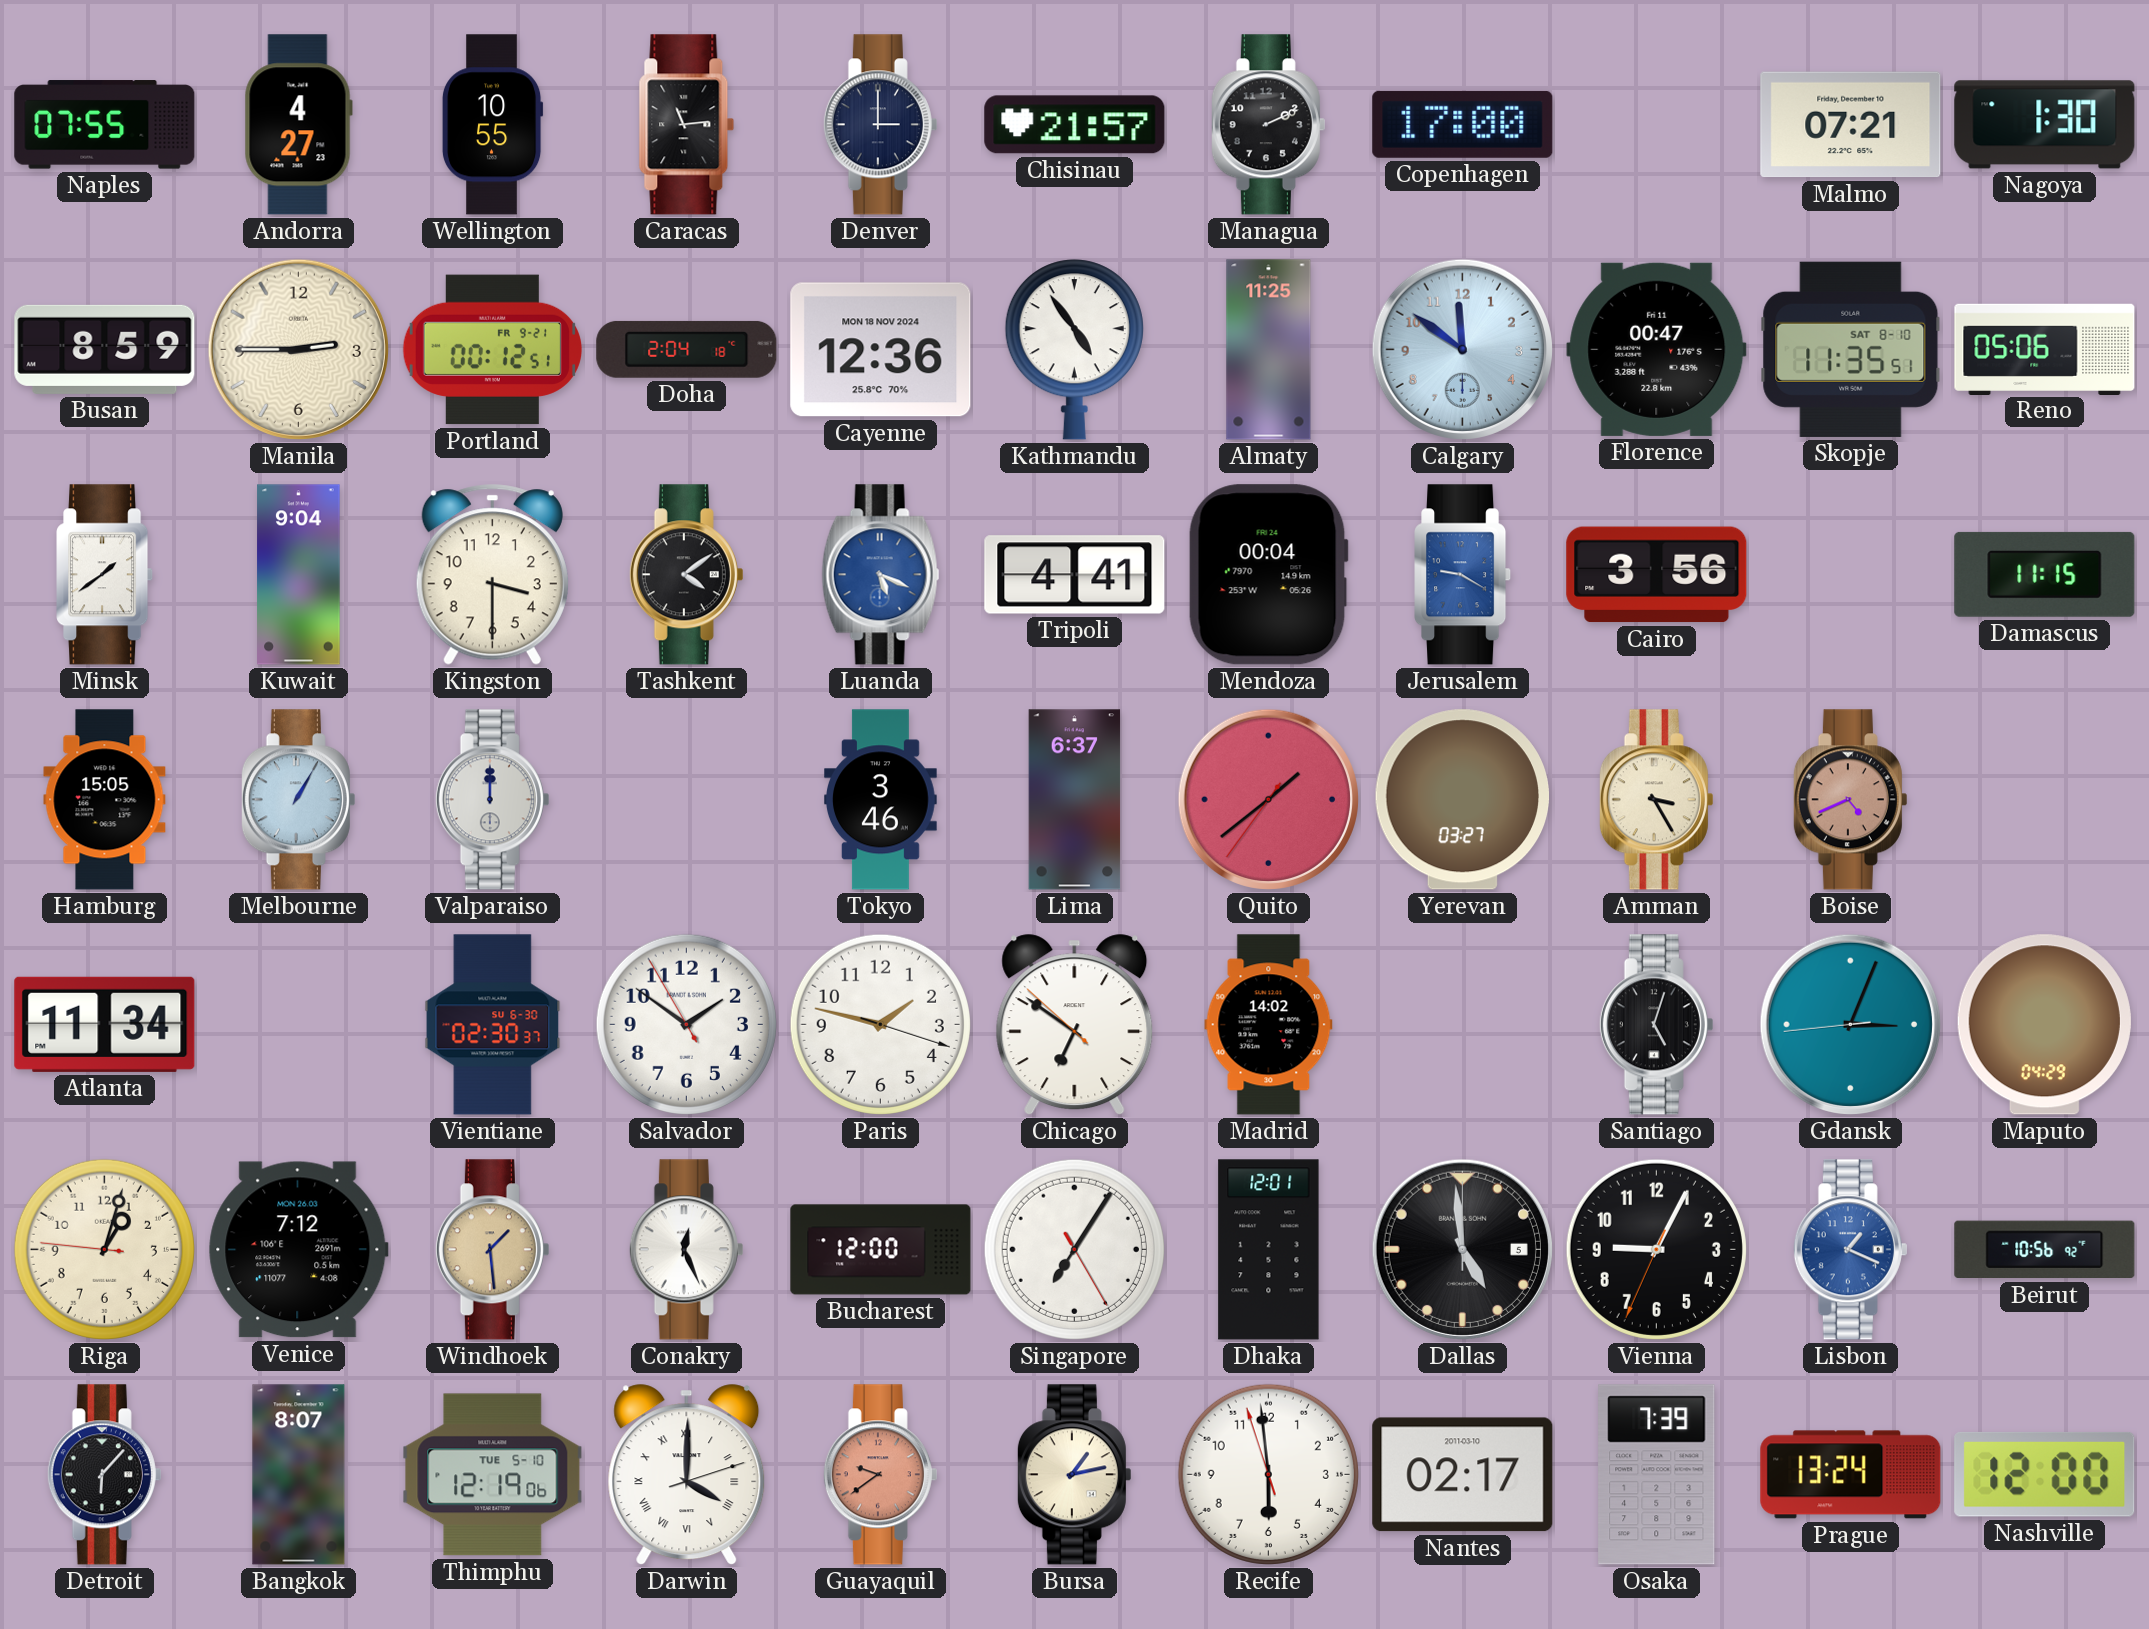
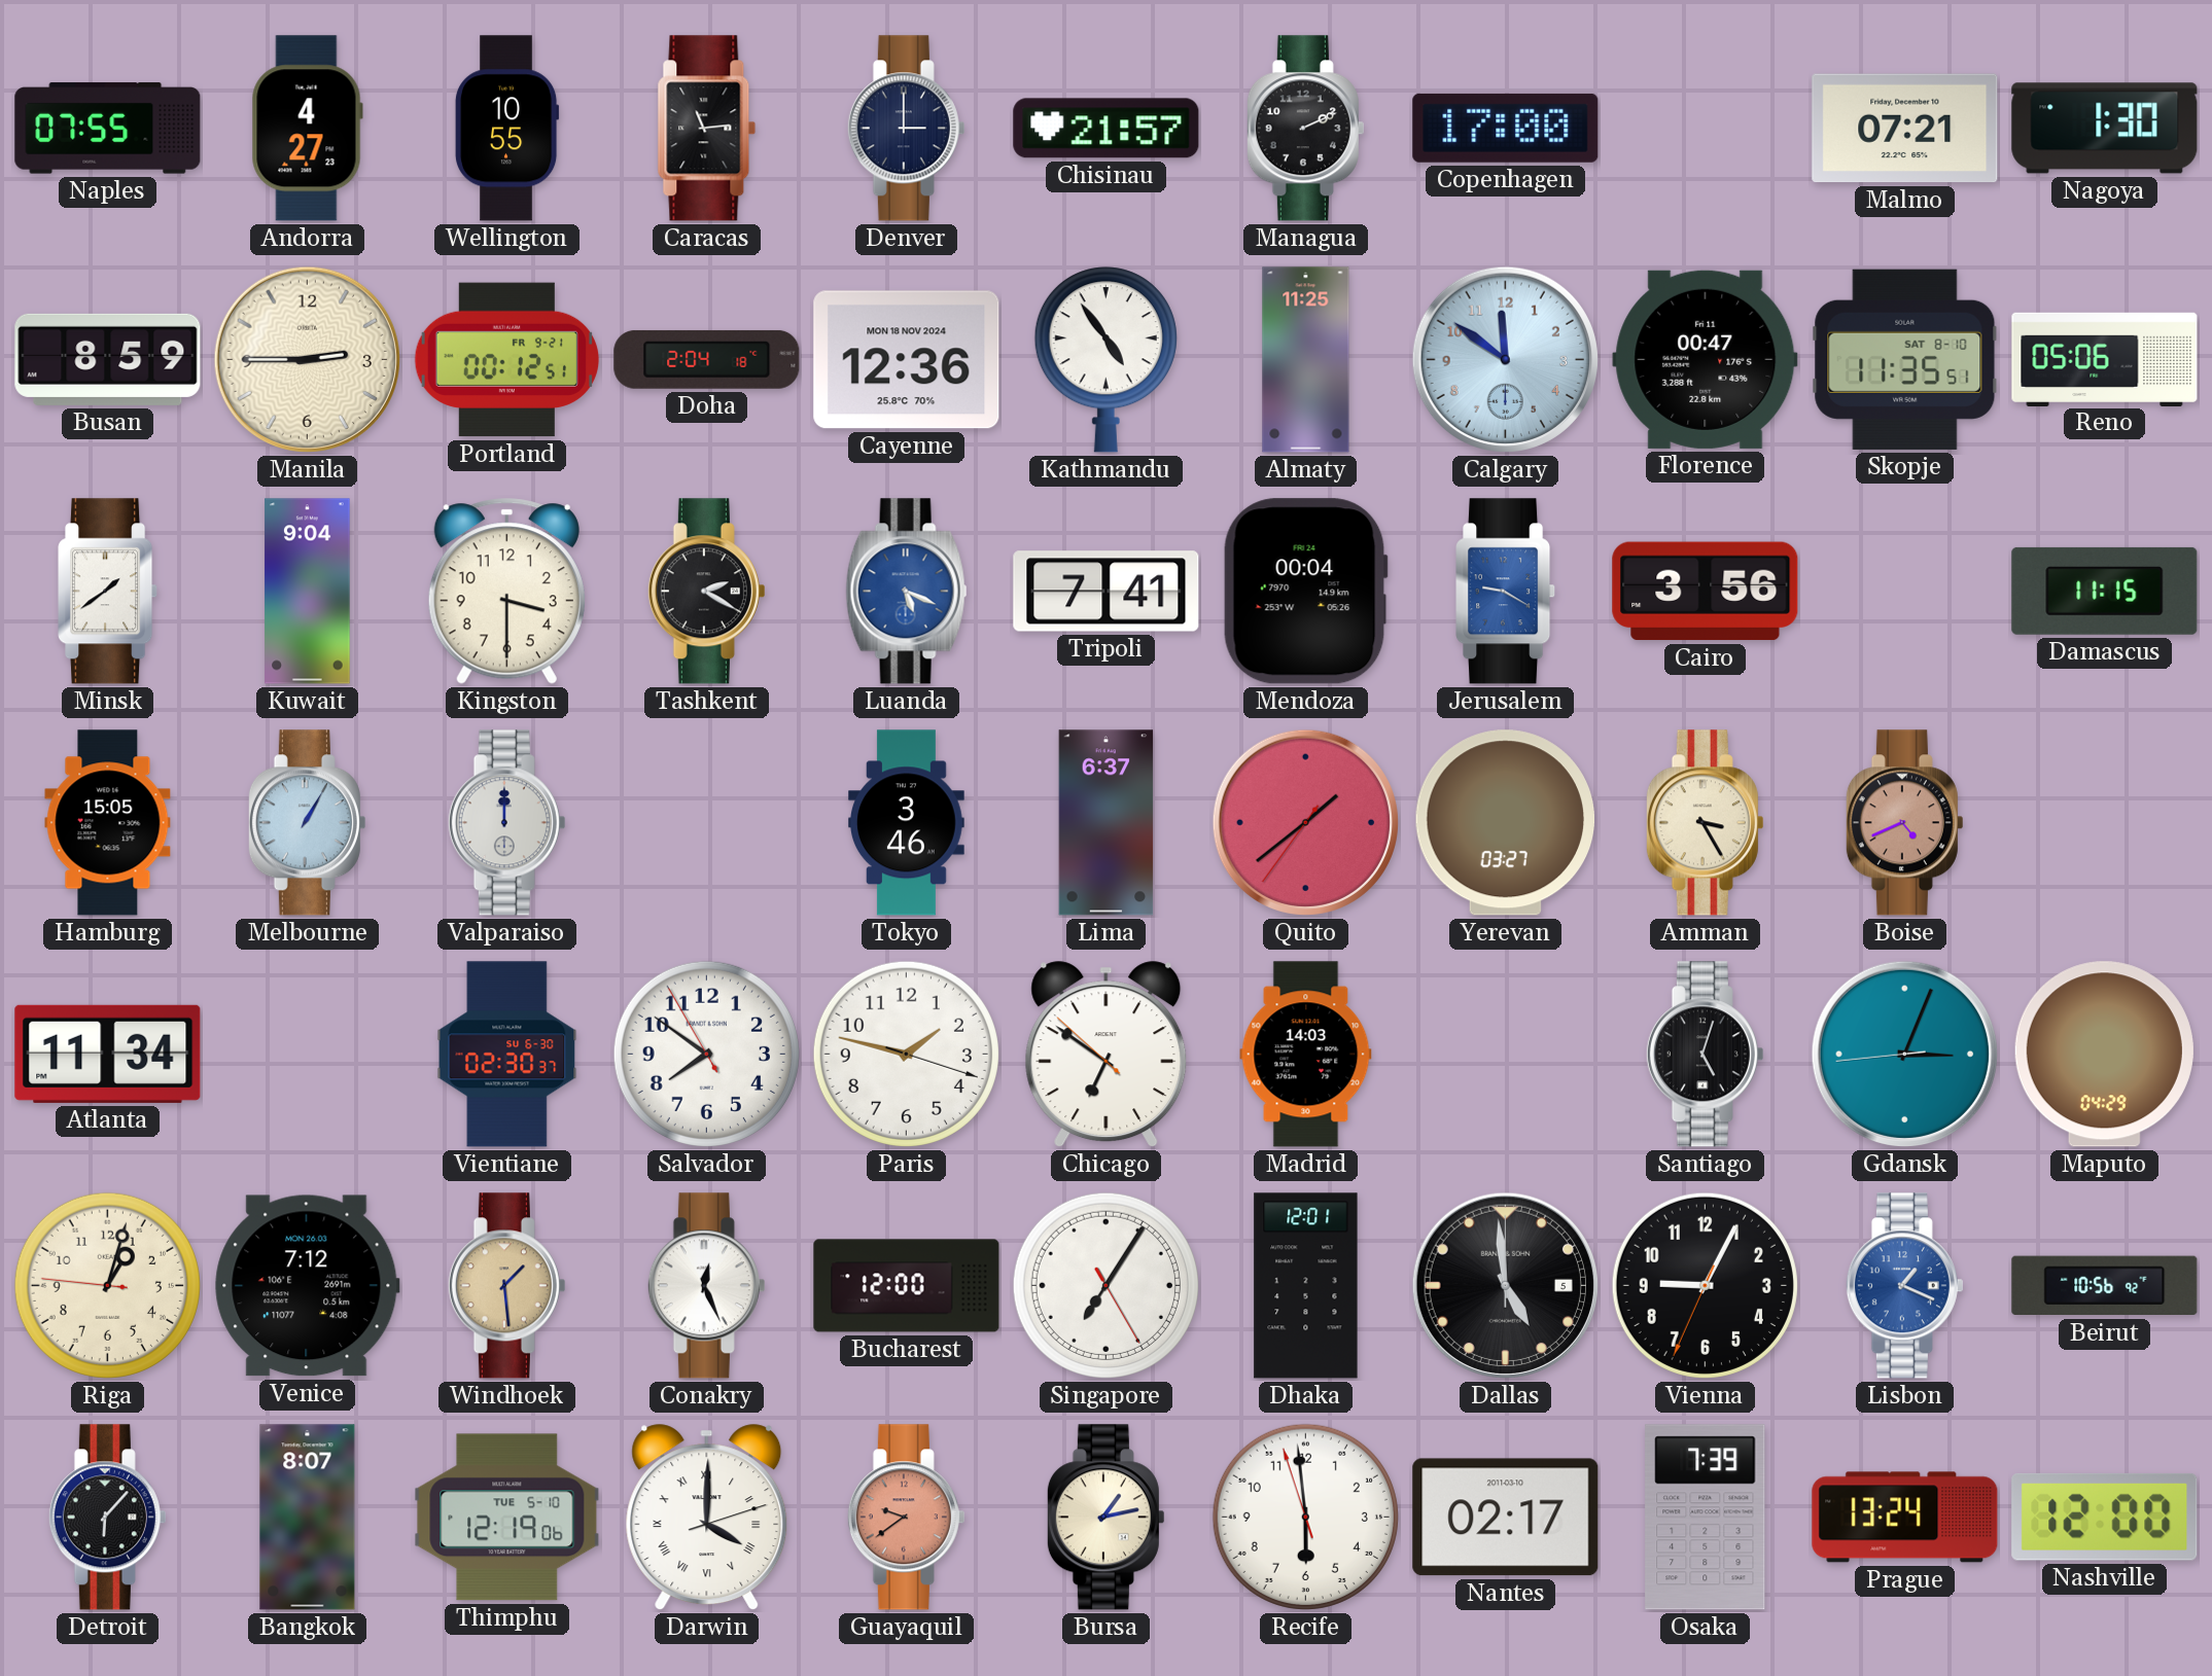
Tashkent: 4:09 -> 2:20 (706, 592)
Tripoli: 4:41 -> 7:41 (1107, 592)
Salvador: 1:50 -> 7:50 (706, 1054)
Madrid: 14:02 -> 14:03 (1306, 1055)
